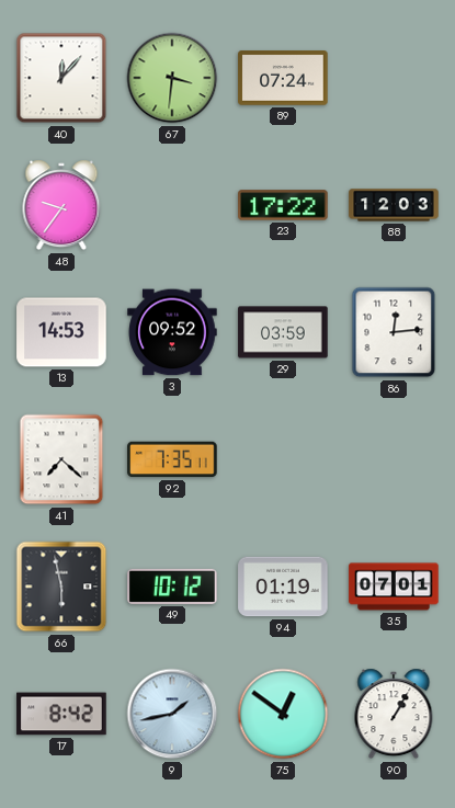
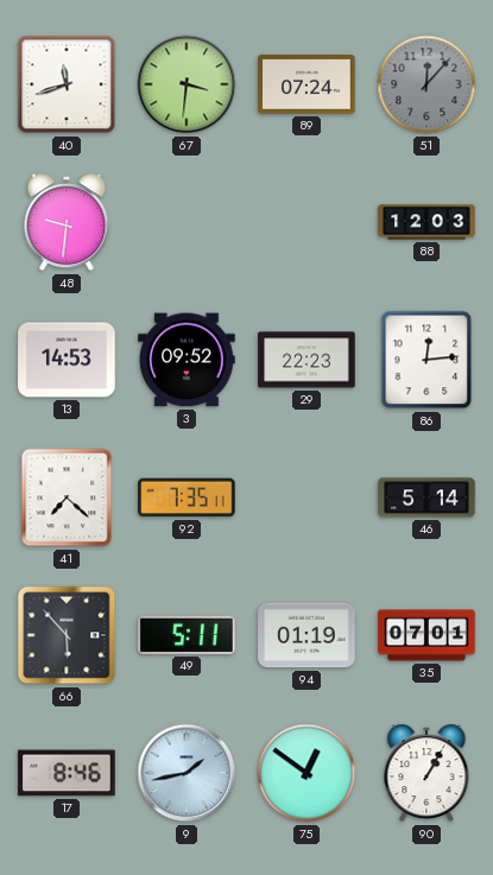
40: 12:07 -> 11:42 (67, 84)
51: none -> 12:07 (426, 84)
48: 9:36 -> 9:31 (67, 222)
23: 17:22 -> none (283, 205)
29: 03:59 -> 22:23 (306, 360)
46: none -> 5:14 (426, 497)
66: 5:58 -> 5:53 (67, 635)
49: 10:12 -> 5:11 (187, 635)
17: 8:42 -> 8:46 (67, 773)
